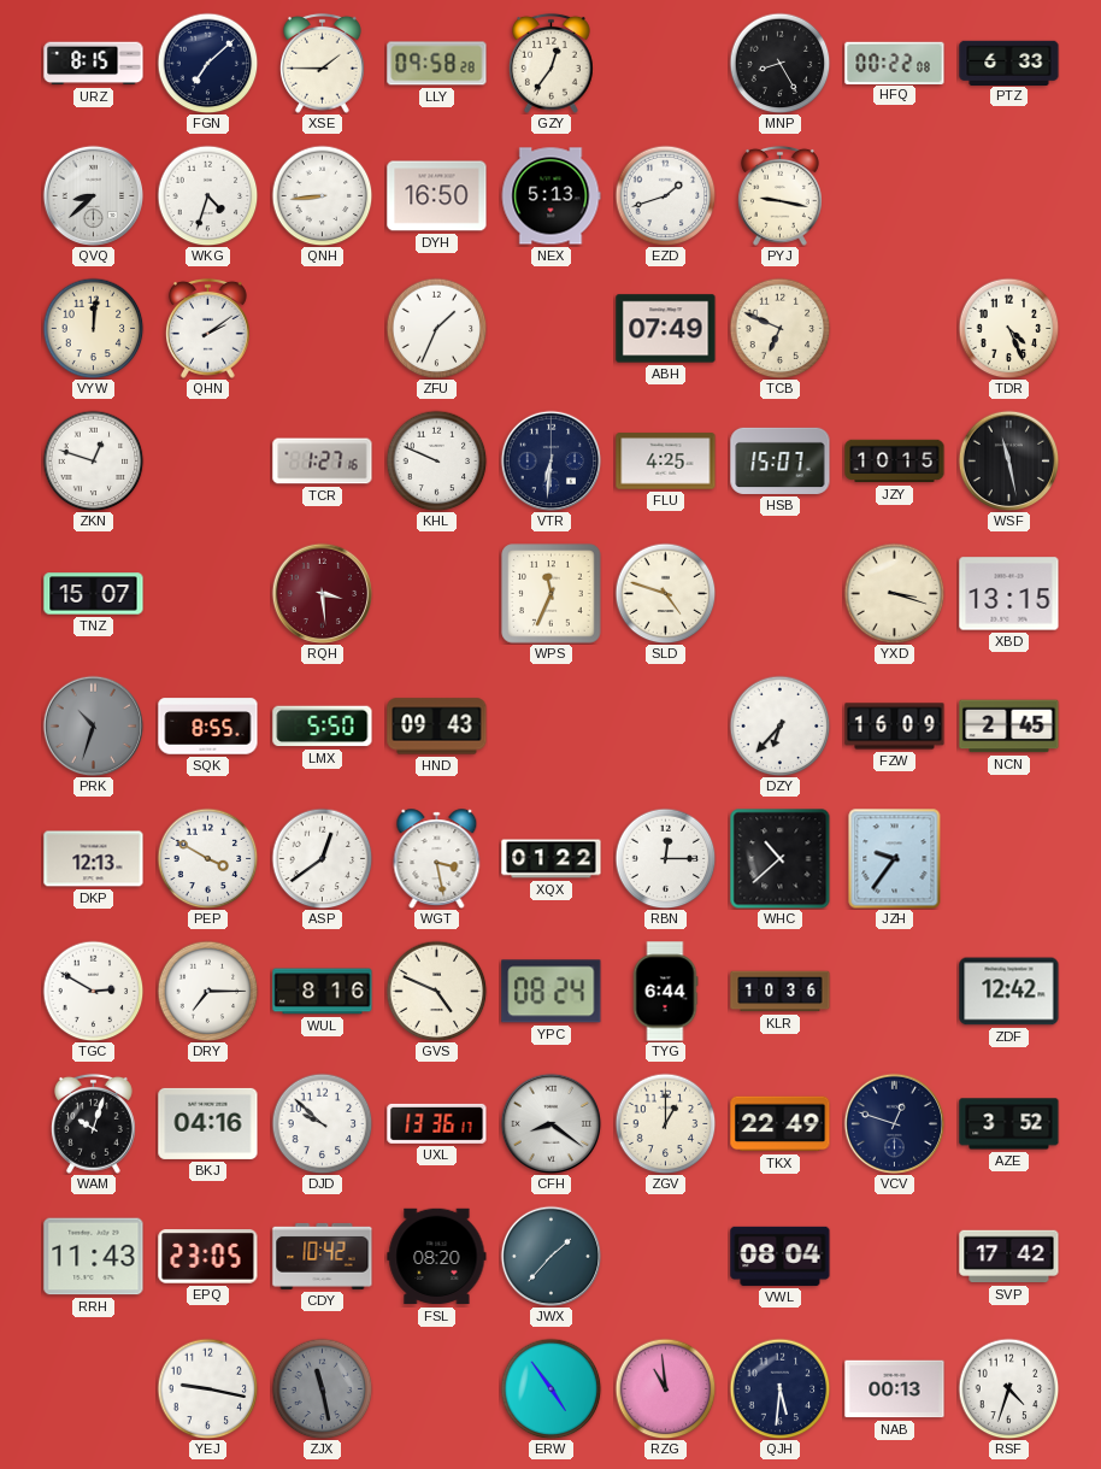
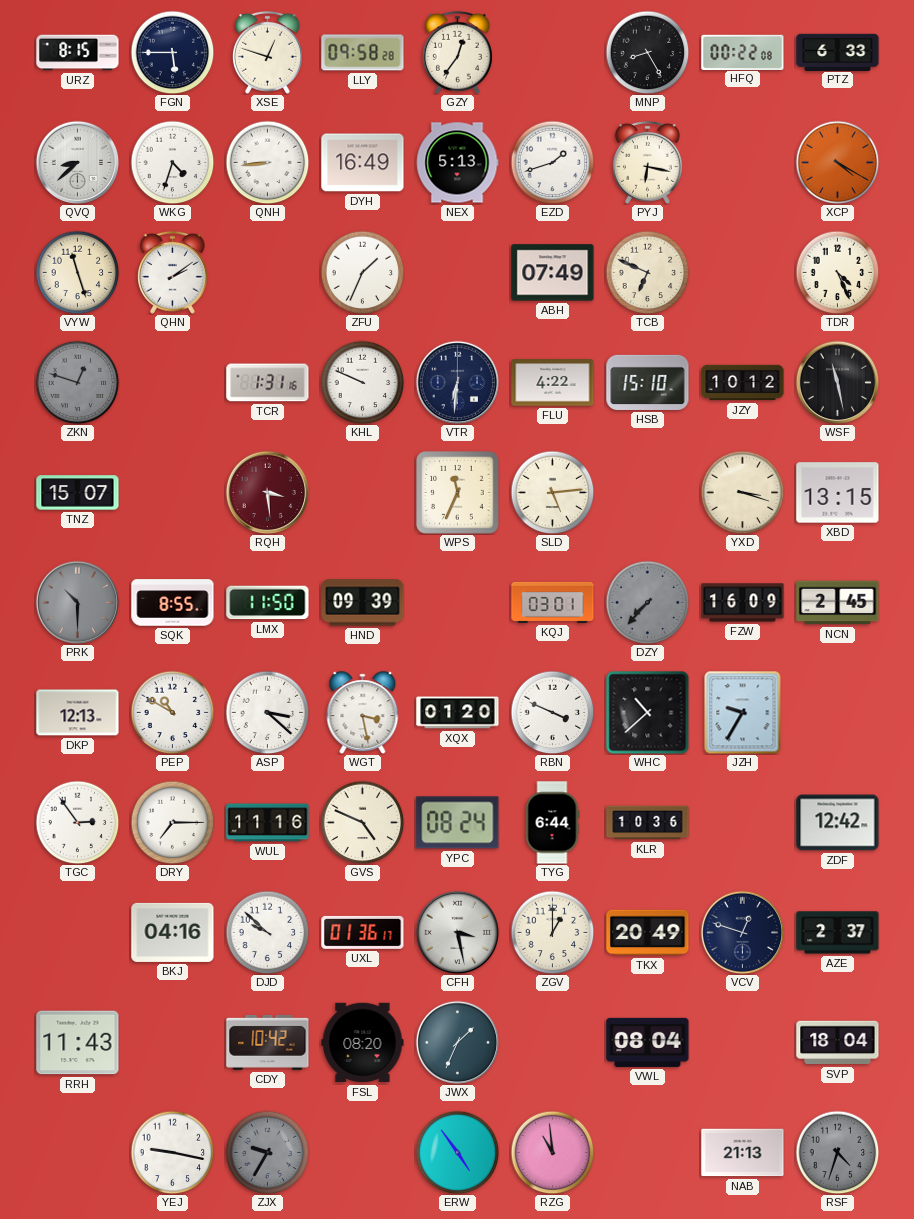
FGN: 7:08 -> 5:45 (172, 52)
XSE: 1:45 -> 12:48 (267, 52)
DYH: 16:50 -> 16:49 (363, 163)
PYJ: 9:17 -> 6:17 (647, 162)
XCP: none -> 4:20 (837, 162)
VYW: 12:01 -> 11:27 (77, 272)
ZKN dial: white -> grey (77, 382)
TCR: 1:27 -> 1:31 (268, 383)
FLU: 4:25 -> 4:22 (553, 383)
HSB: 15:07 -> 15:10 (648, 382)
JZY: 10:15 -> 10:12 (743, 383)
SLD: 4:48 -> 5:14 (552, 492)
PRK: 10:33 -> 10:30 (77, 602)
LMX: 5:50 -> 11:50 (268, 603)
HND: 09:43 -> 09:39 (363, 603)
KQJ: none -> 03:01 (553, 602)
DZY: 6:37 -> 7:37 (647, 602)
DZY dial: white -> grey (647, 602)
PEP: 3:50 -> 10:50 (172, 712)
ASP: 12:39 -> 3:22 (267, 712)
XQX: 01:22 -> 01:20 (458, 713)
RBN: 12:15 -> 3:49 (552, 712)
JZH: 9:36 -> 9:35 (743, 712)
TGC: 2:50 -> 2:54 (77, 822)
WUL: 8:16 -> 11:16 (268, 823)
WAM: 10:03 -> none (93, 1123)
UXL: 13:36 -> 01:36 (363, 932)
CFH: 8:21 -> 3:28 (457, 932)
TKX: 22:49 -> 20:49 (648, 933)
AZE: 3:52 -> 2:37 (838, 933)
EPQ: 23:05 -> none (208, 1257)
JWX: 1:37 -> 1:34 (457, 1042)
SVP: 17:42 -> 18:04 (838, 1043)
ZJX: 11:28 -> 9:35 (267, 1152)
QJH: 5:31 -> none (779, 1388)
NAB: 00:13 -> 21:13 (743, 1153)
RSF dial: white -> grey (837, 1152)
